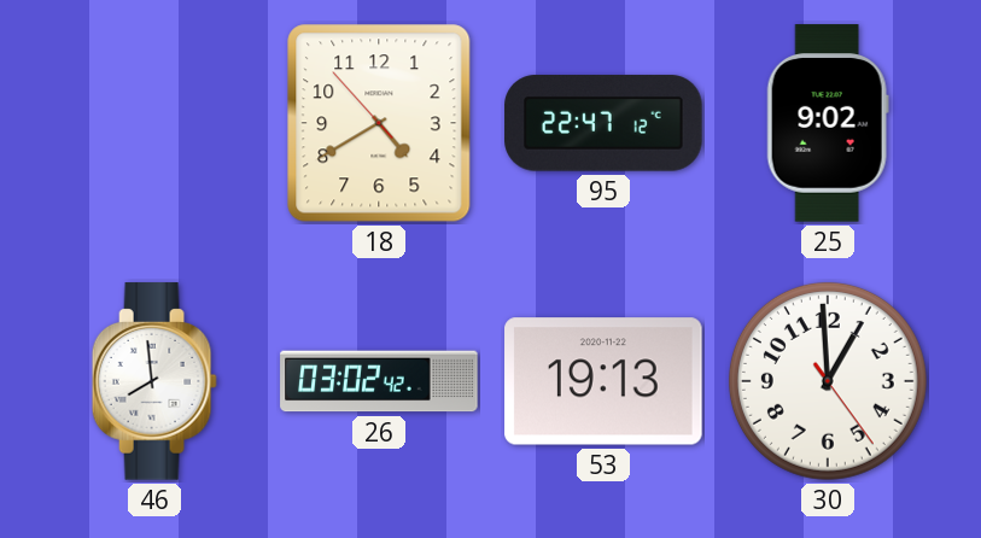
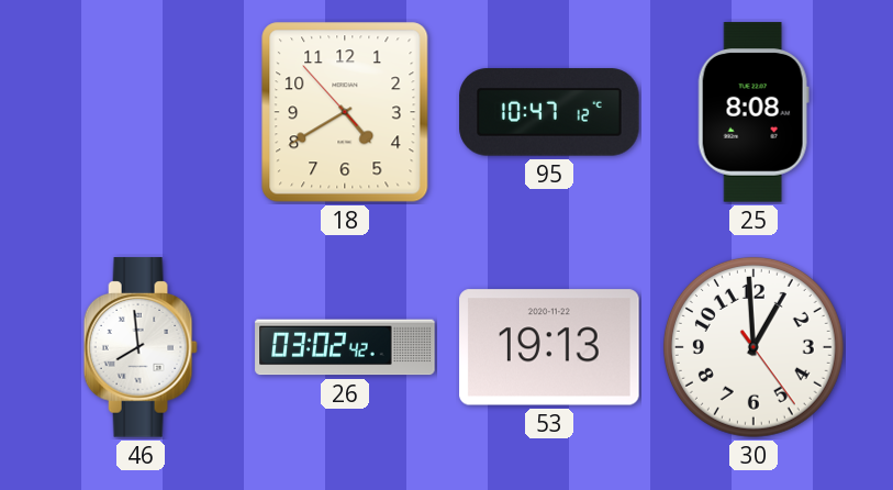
95: 22:47 -> 10:47 (549, 112)
25: 9:02 -> 8:08 (754, 112)
